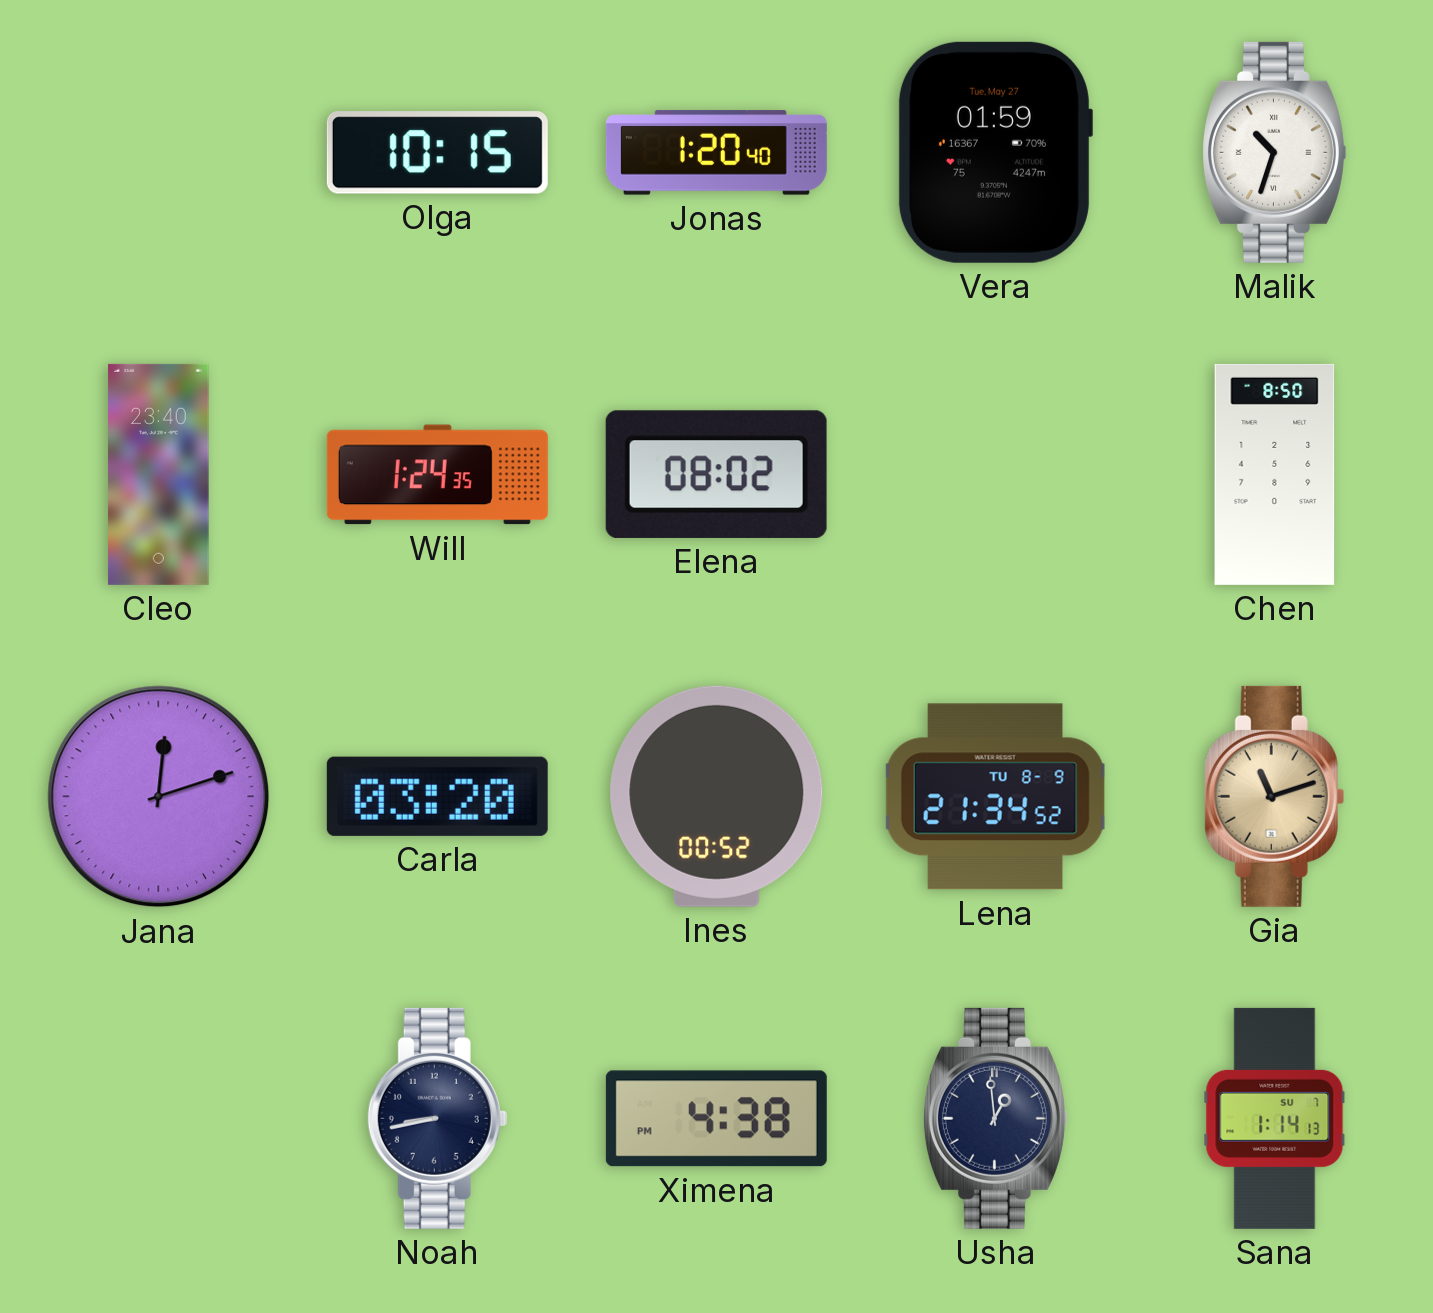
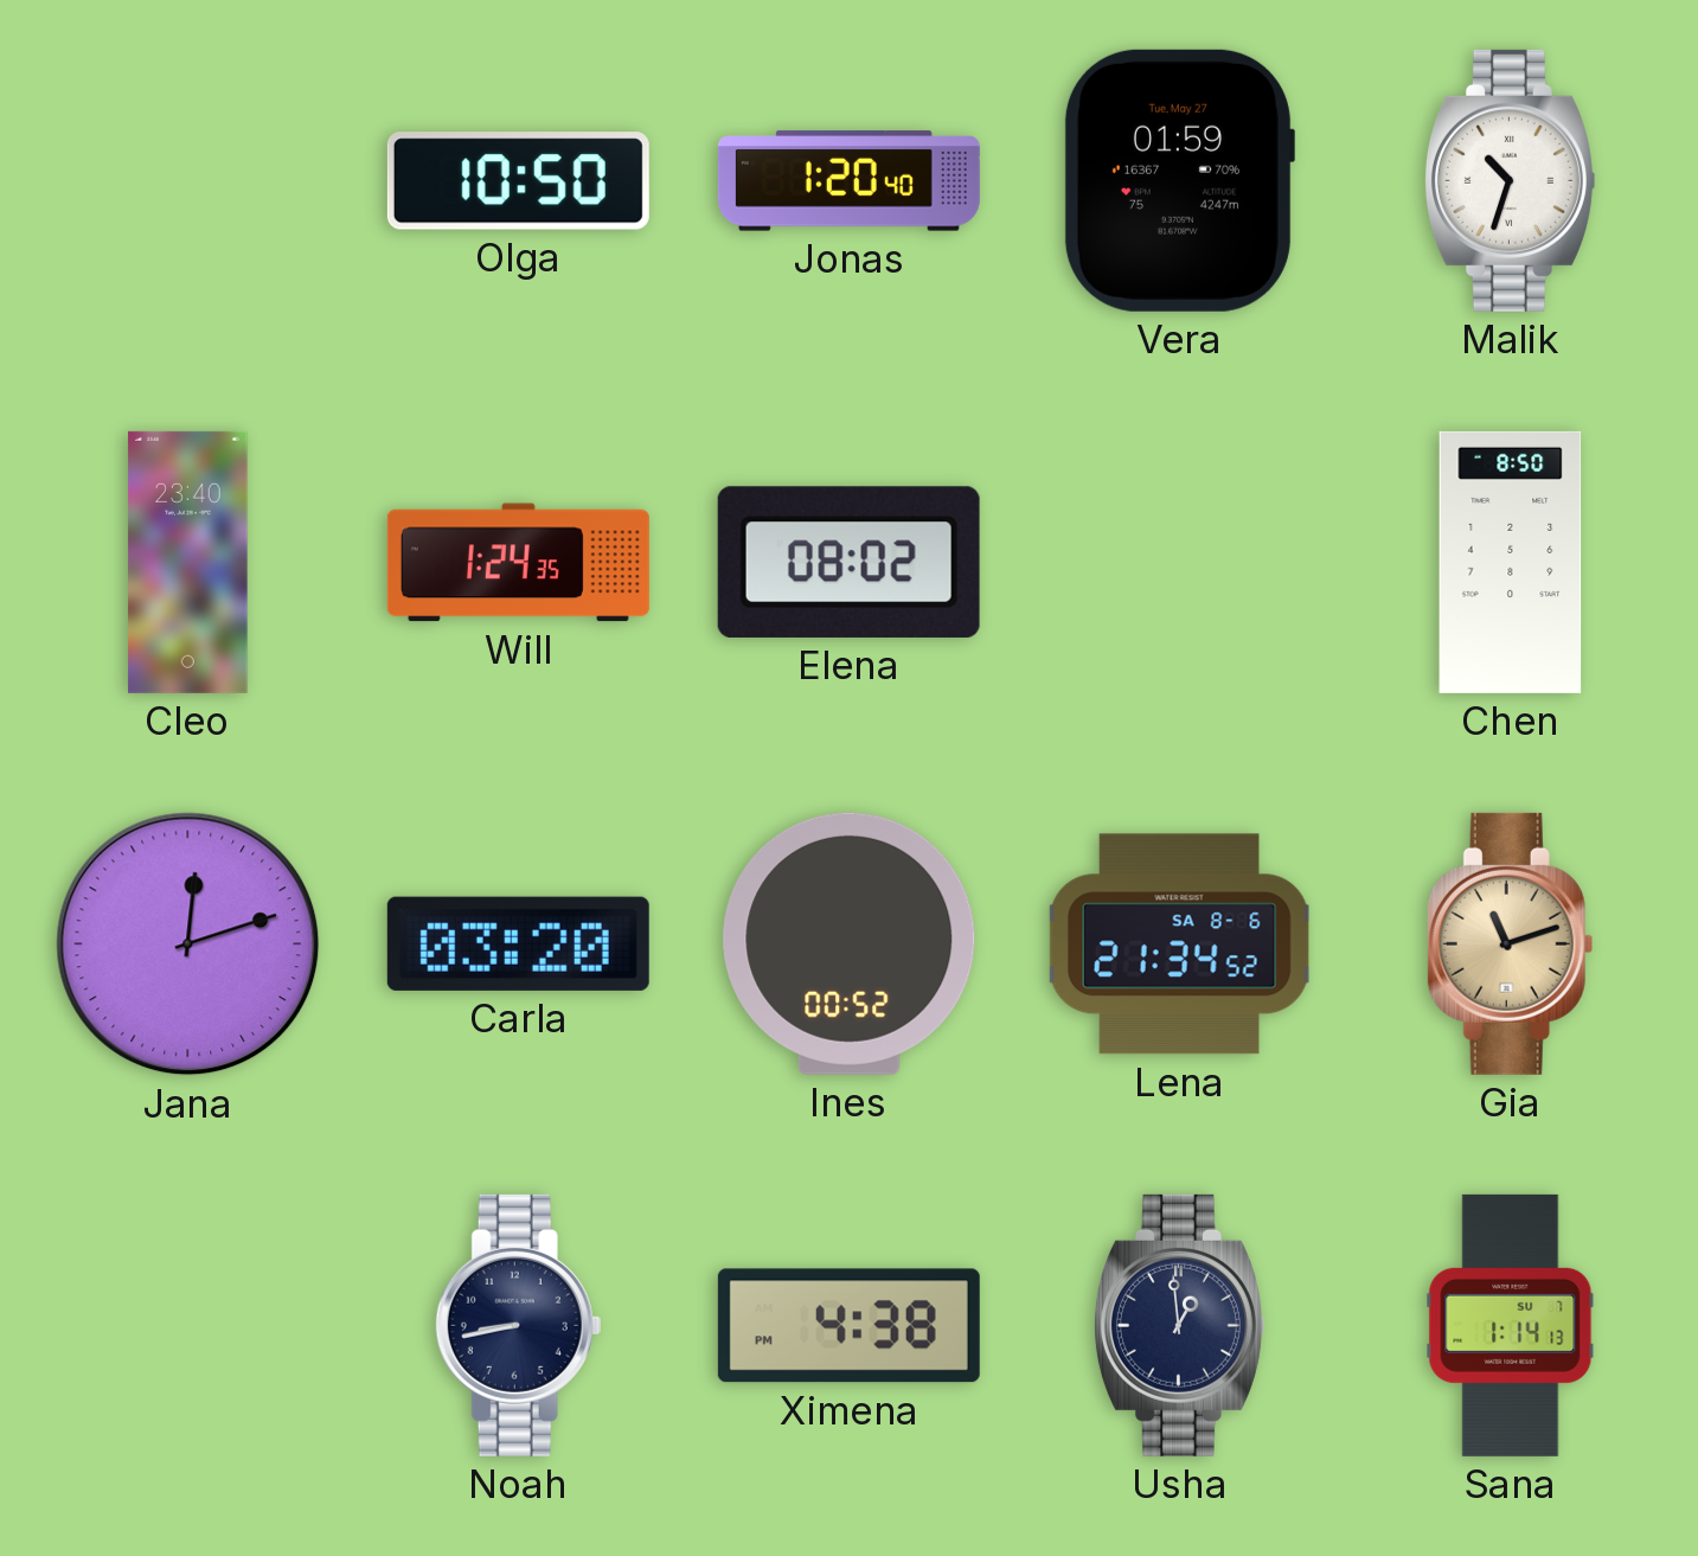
Olga: 10:15 -> 10:50 (518, 181)
Lena date: TU 8-9 -> SA 8-6 (1180, 945)
